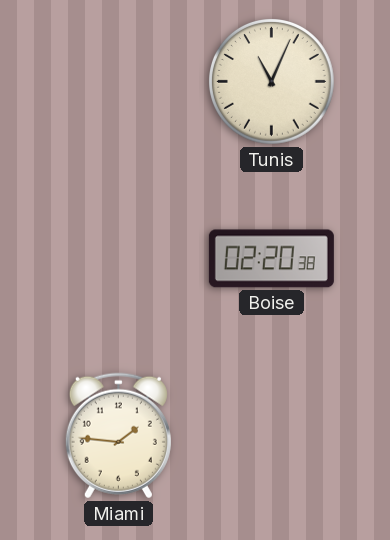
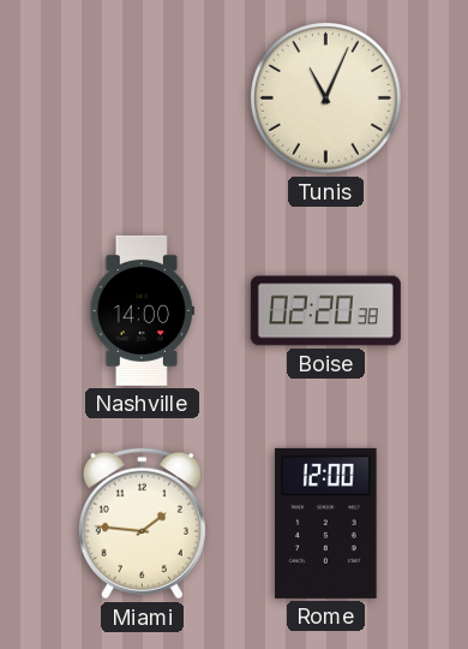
Nashville: none -> 14:00 (142, 310)
Rome: none -> 12:00 (326, 523)
